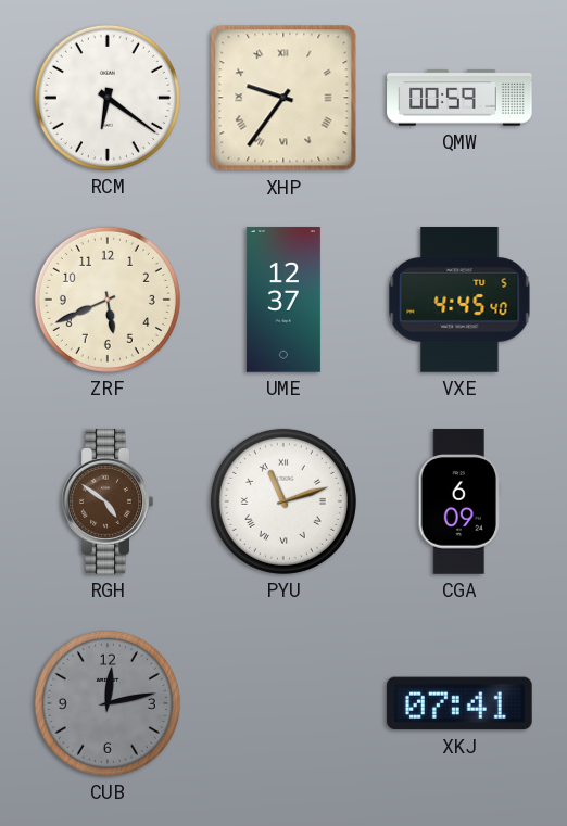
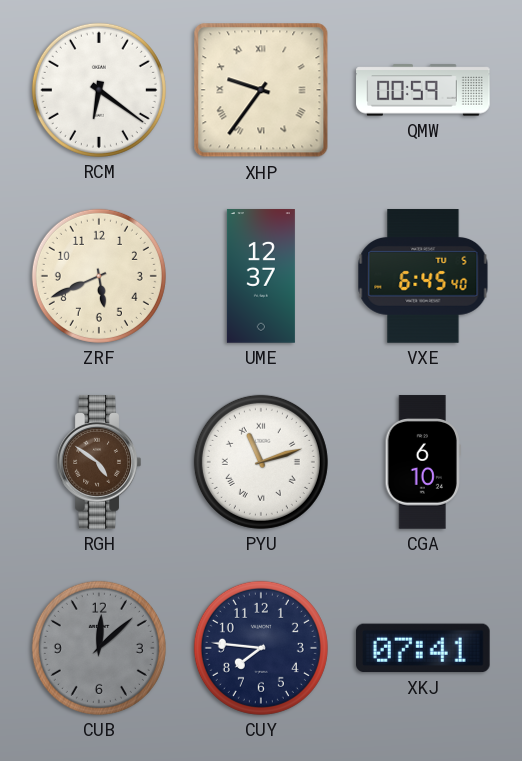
VXE: 4:45 -> 6:45 (423, 276)
CGA: 6:09 -> 6:10 (423, 462)
CUB: 12:13 -> 12:08 (99, 648)
CUY: none -> 7:46 (261, 648)
